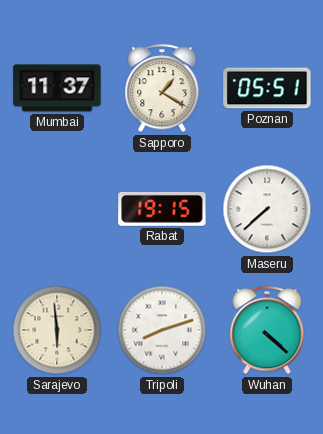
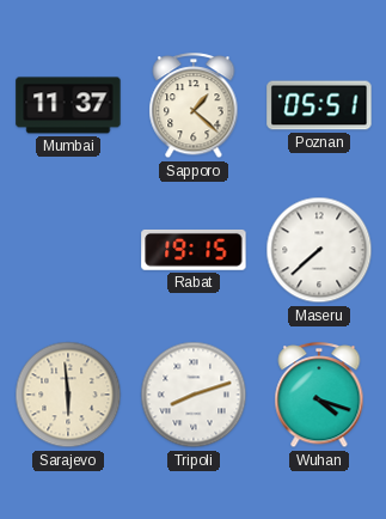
Sapporo: 1:20 -> 1:22 (194, 106)
Wuhan: 4:22 -> 4:18 (319, 396)
